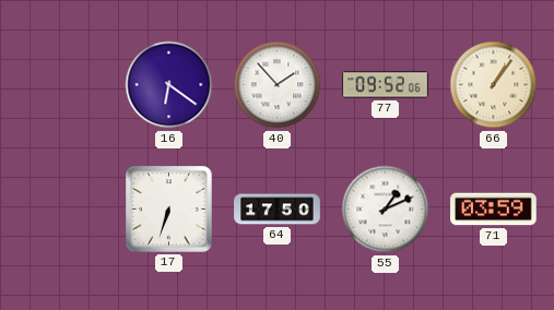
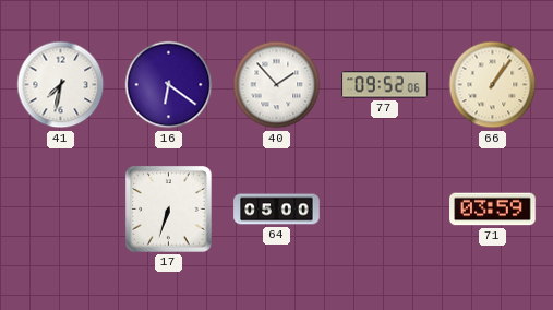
41: none -> 7:32 (61, 85)
64: 17:50 -> 05:00 (277, 210)
55: 1:11 -> none (386, 210)
